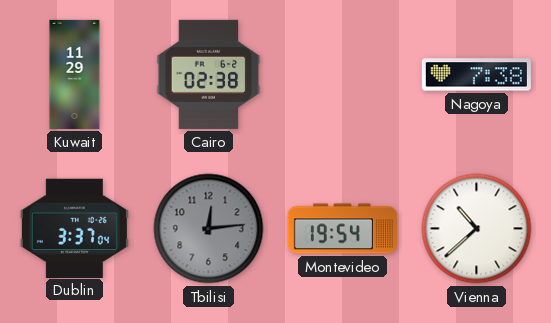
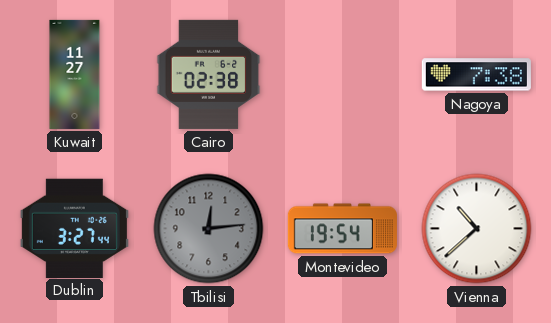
Kuwait: 11:29 -> 11:27 (75, 74)
Dublin: 3:37 -> 3:27 (74, 228)
